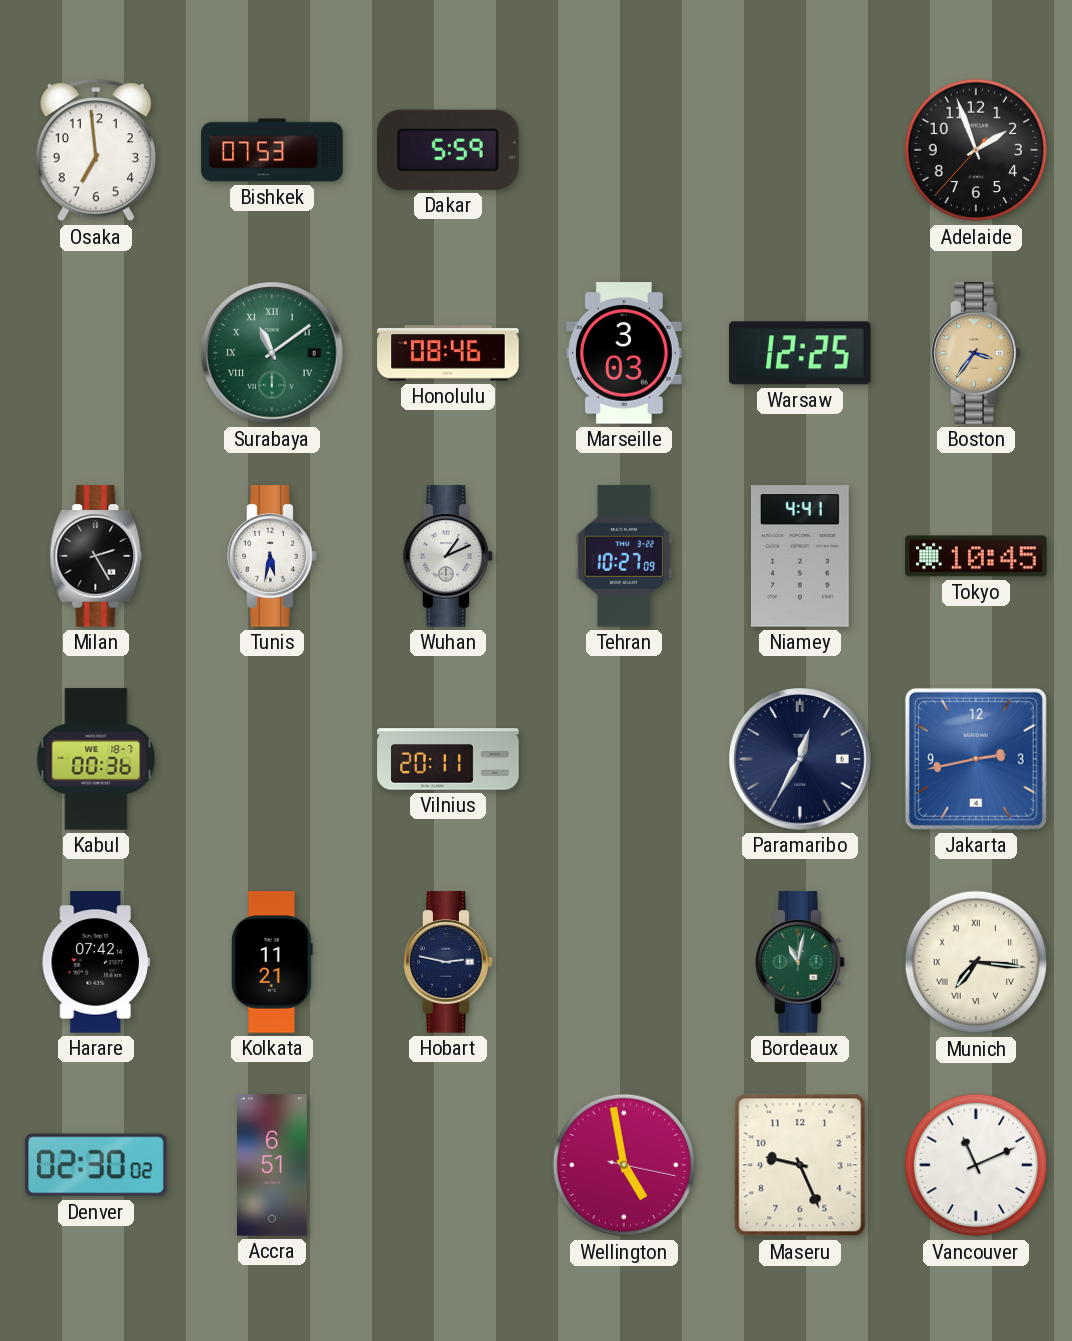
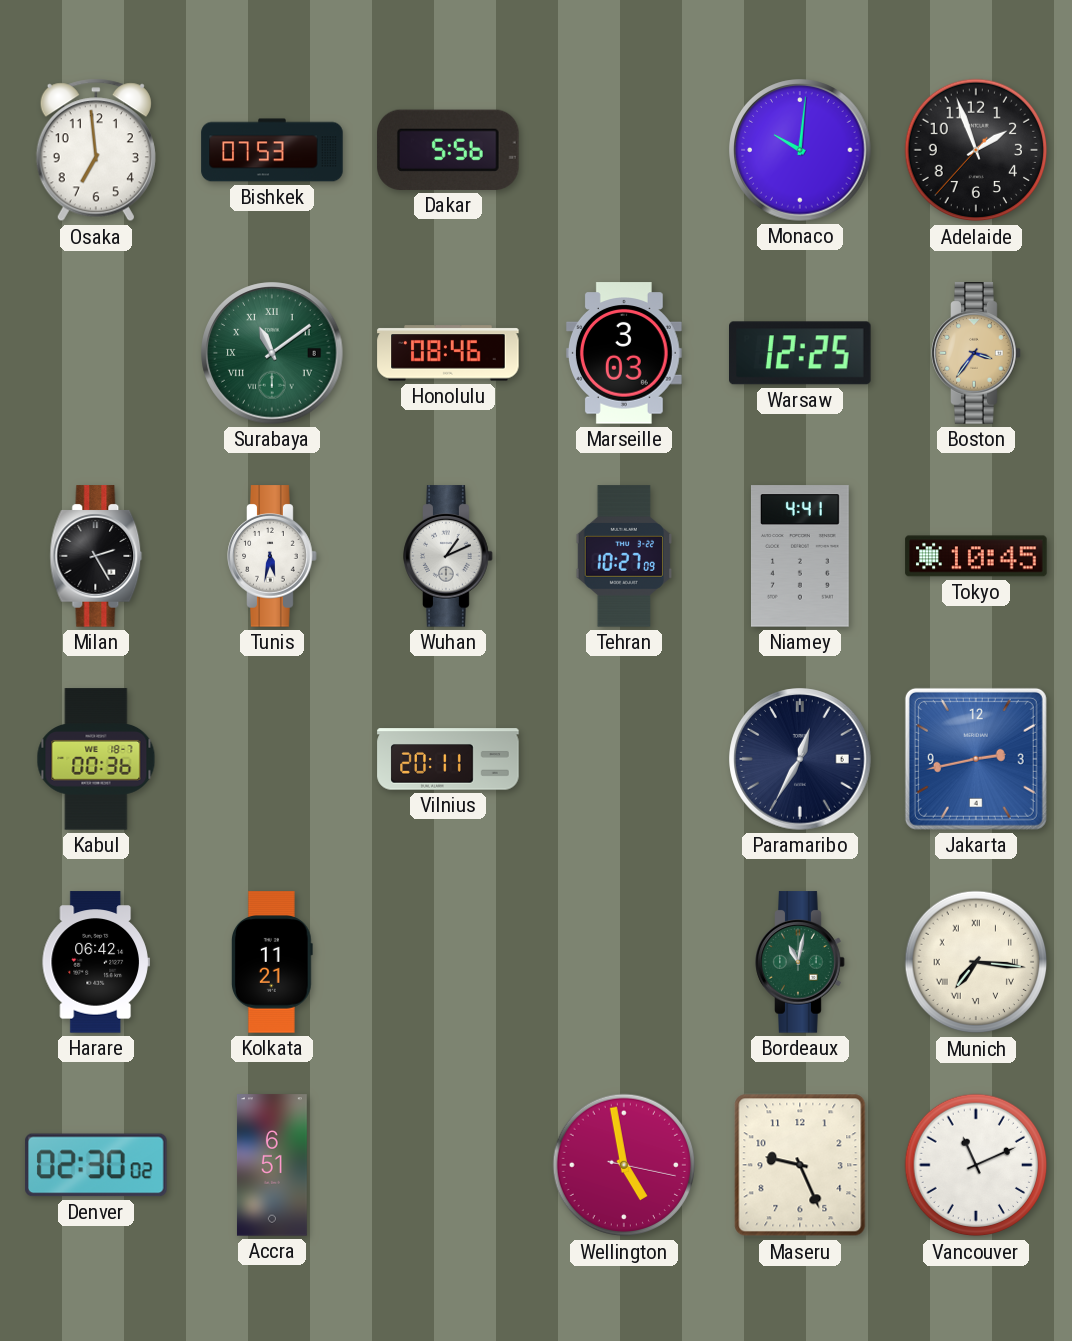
Dakar: 5:59 -> 5:56 (448, 150)
Monaco: none -> 10:01 (800, 150)
Harare: 07:42 -> 06:42 (96, 962)
Hobart: 2:47 -> none (448, 962)
